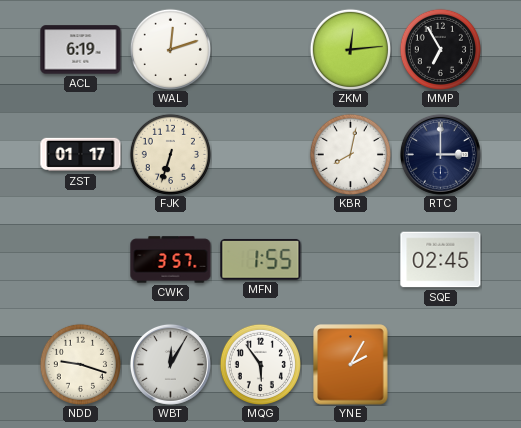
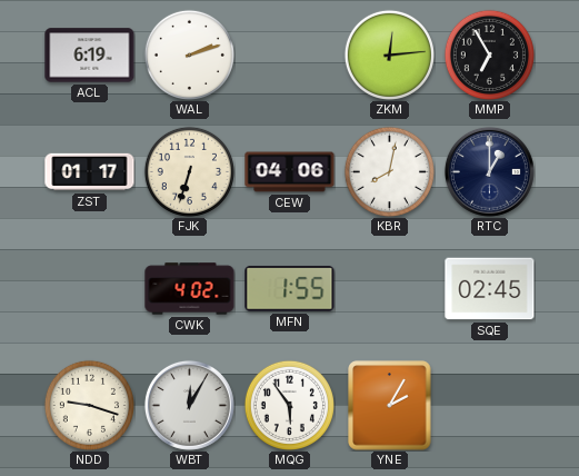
WAL: 12:12 -> 2:12 (189, 54)
CEW: none -> 04:06 (290, 172)
RTC: 3:00 -> 1:00 (489, 171)
CWK: 3:57 -> 4:02 (190, 289)
